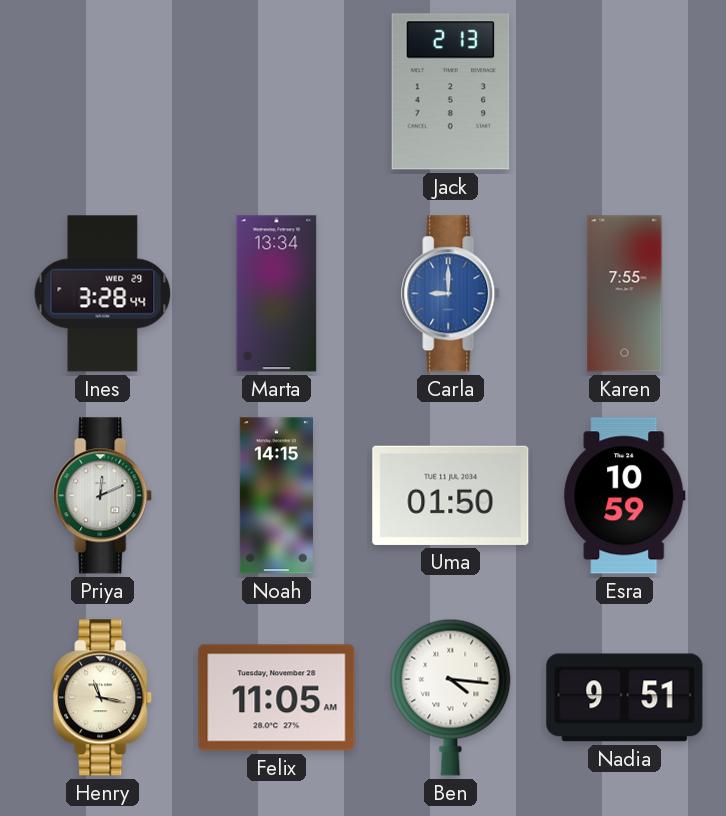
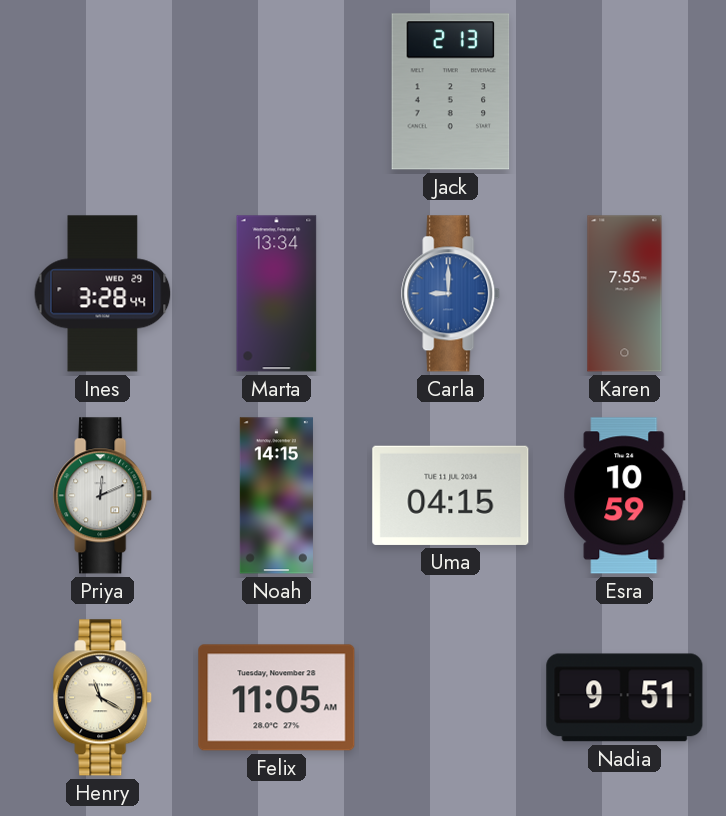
Uma: 01:50 -> 04:15 (451, 495)
Henry: 11:17 -> 11:20 (103, 698)
Ben: 4:16 -> none (451, 697)
